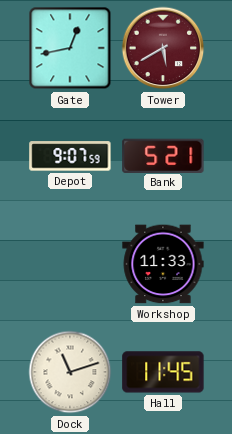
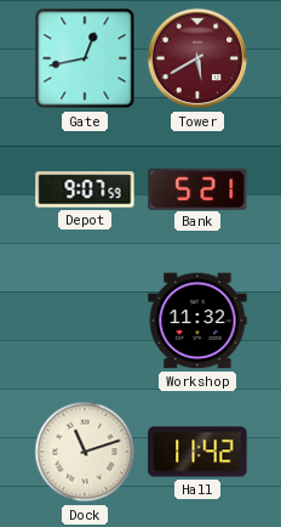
Workshop: 11:33 -> 11:32 (197, 321)
Hall: 11:45 -> 11:42 (197, 452)
